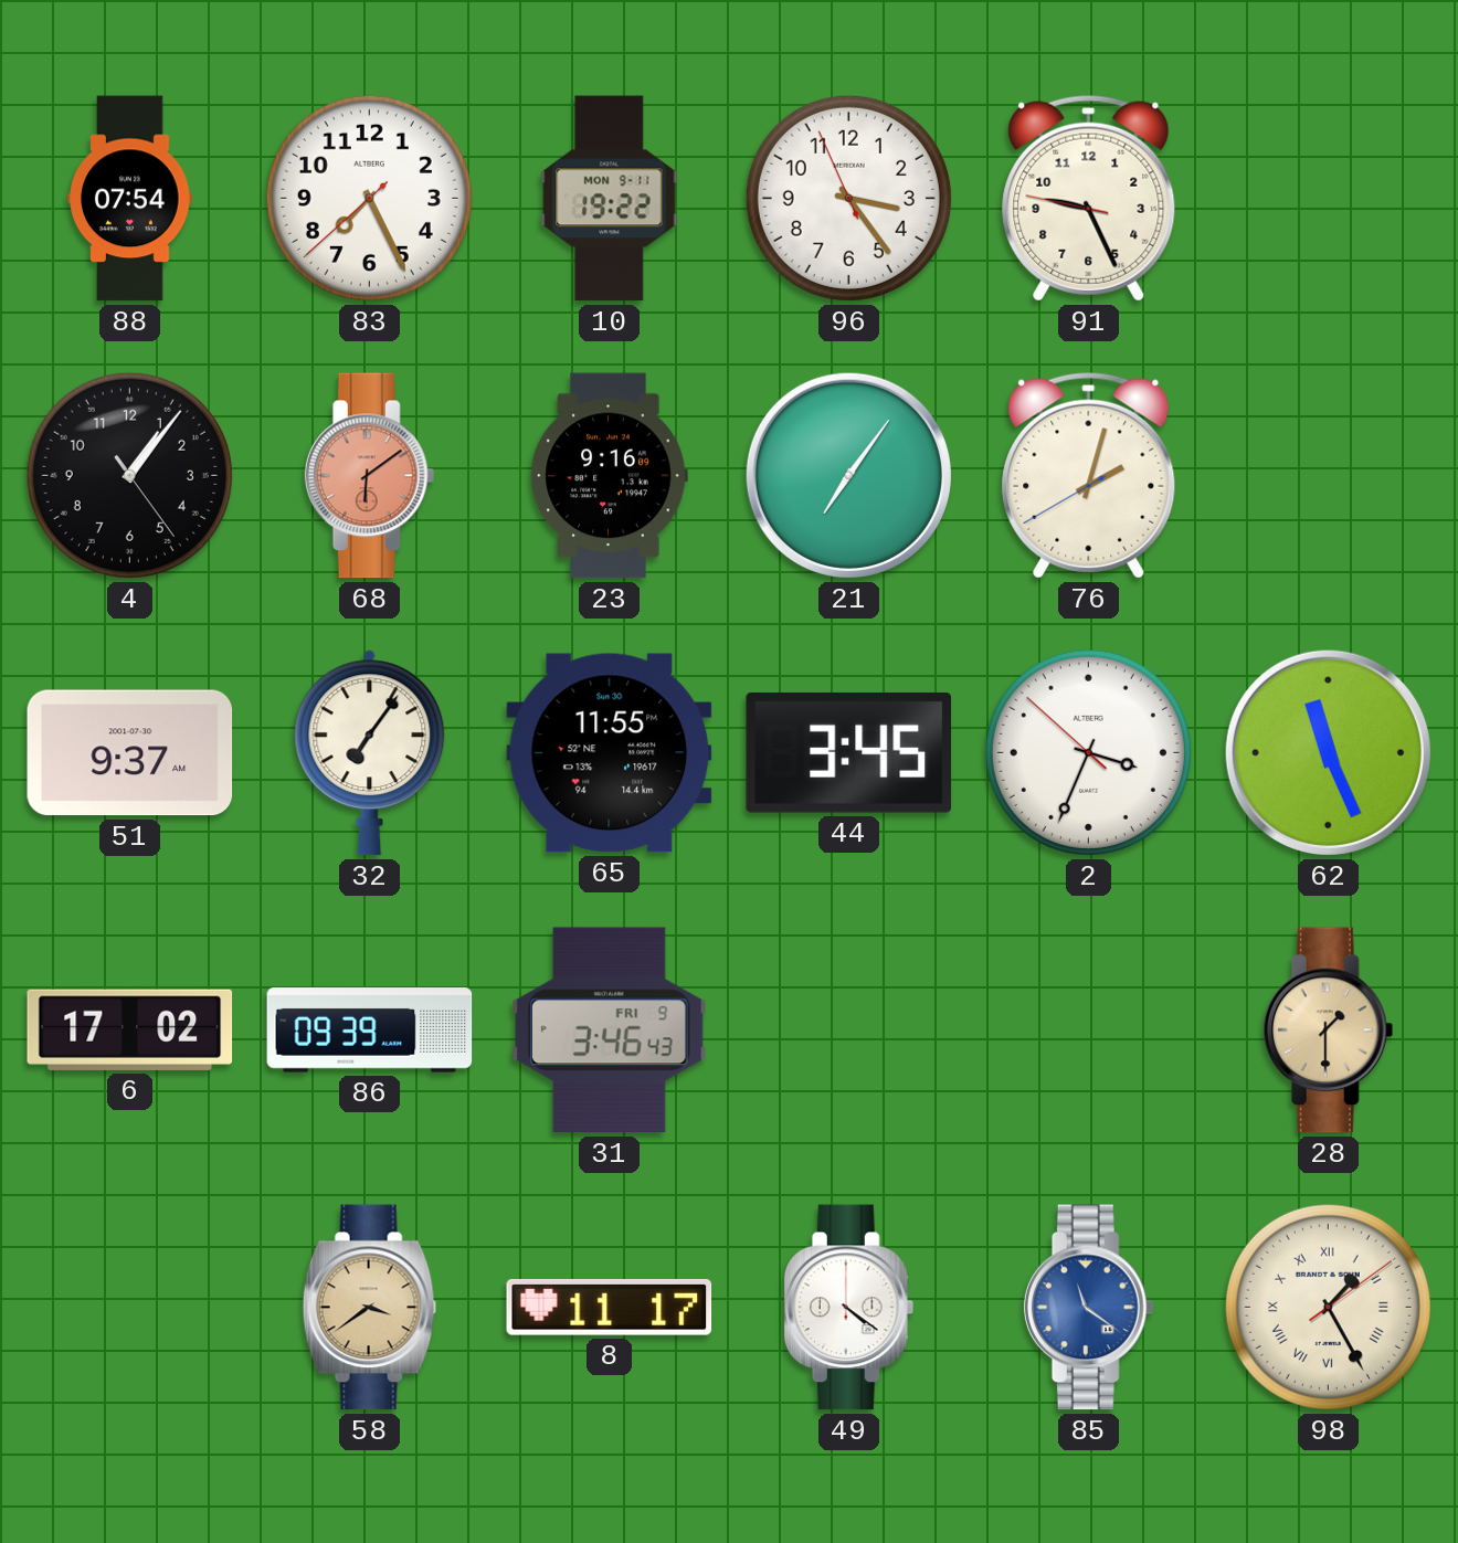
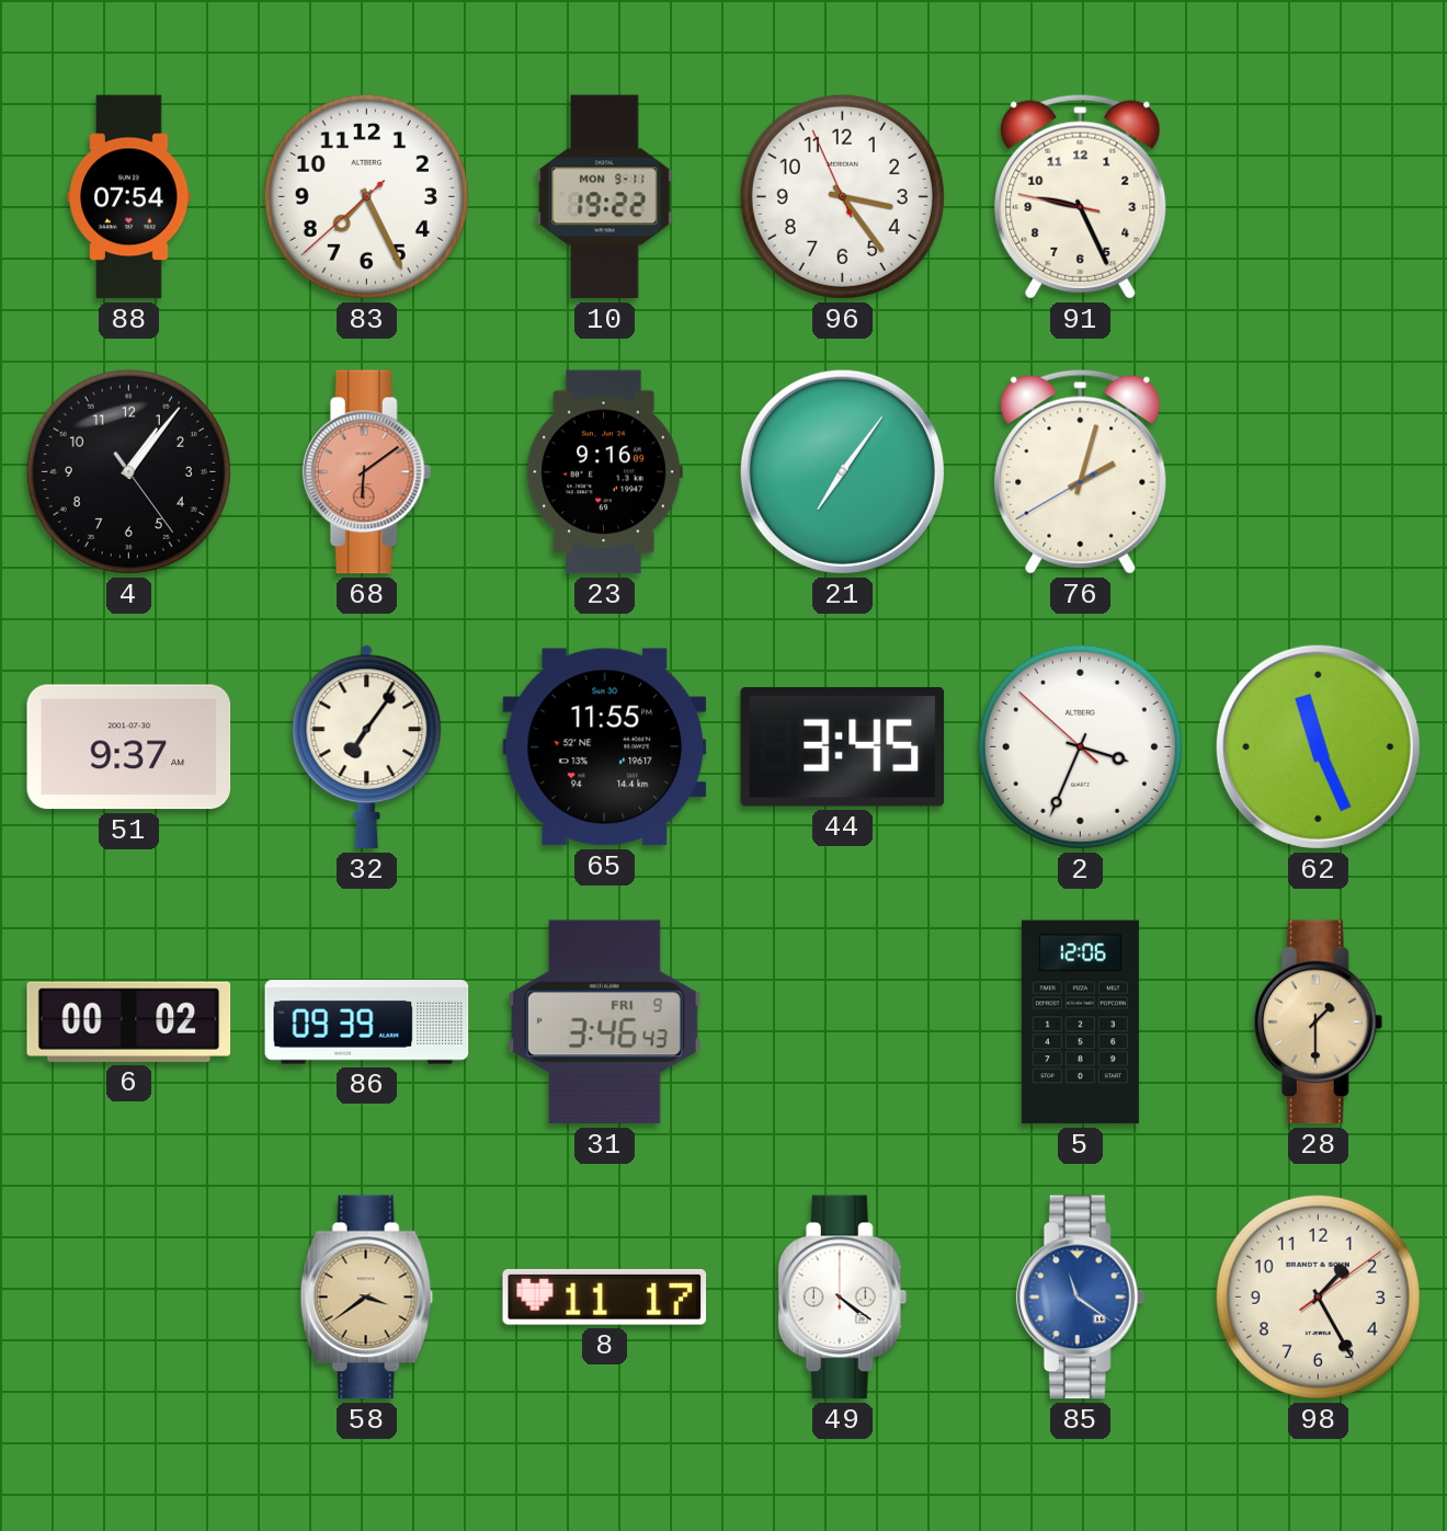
6: 17:02 -> 00:02 (129, 1021)
5: none -> 12:06 (1080, 1022)
98 numerals: Roman -> Arabic (1318, 1296)
